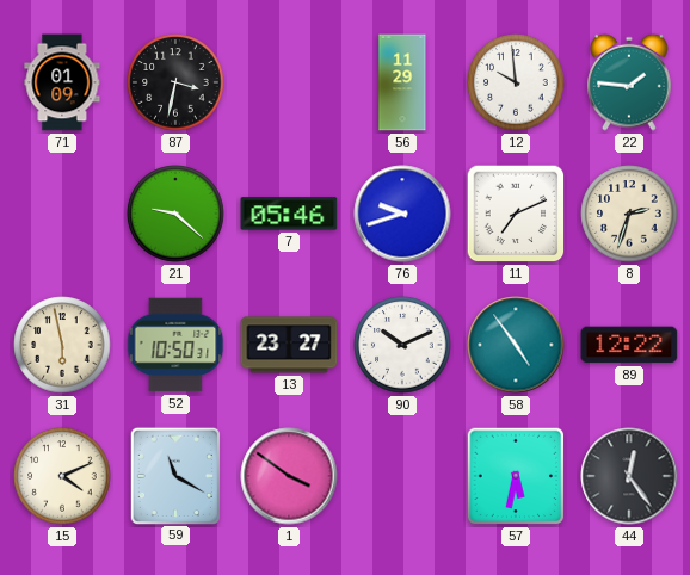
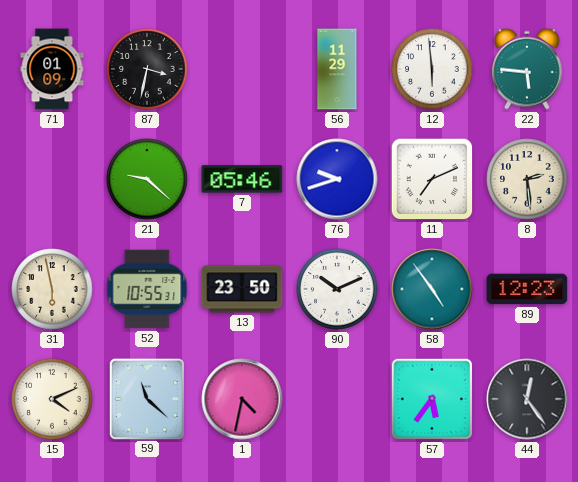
12: 9:59 -> 5:59 (432, 69)
22: 1:46 -> 5:46 (527, 69)
8: 2:33 -> 2:29 (527, 179)
52: 10:50 -> 10:55 (147, 289)
13: 23:27 -> 23:50 (242, 289)
89: 12:22 -> 12:23 (527, 289)
59: 11:20 -> 11:22 (147, 398)
1: 3:51 -> 4:32 (242, 399)
57: 5:32 -> 5:36 (432, 399)
